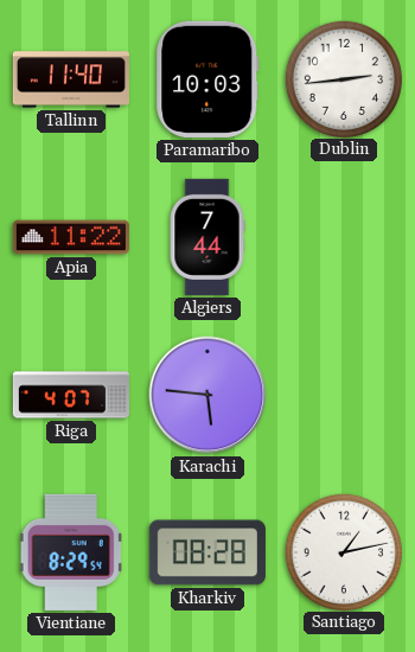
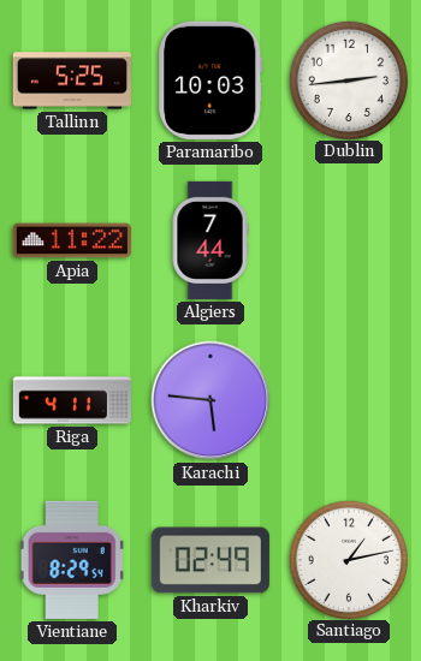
Tallinn: 11:40 -> 5:25 (72, 81)
Riga: 4:07 -> 4:11 (72, 400)
Kharkiv: 08:28 -> 02:49 (210, 560)
